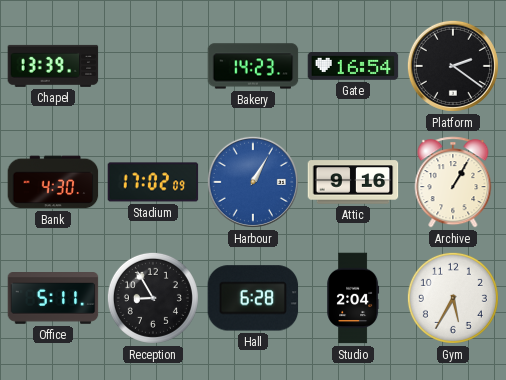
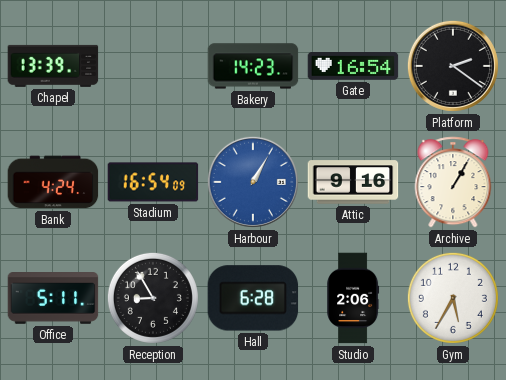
Bank: 4:30 -> 4:24 (53, 182)
Stadium: 17:02 -> 16:54 (153, 182)
Studio: 2:04 -> 2:06 (353, 298)
